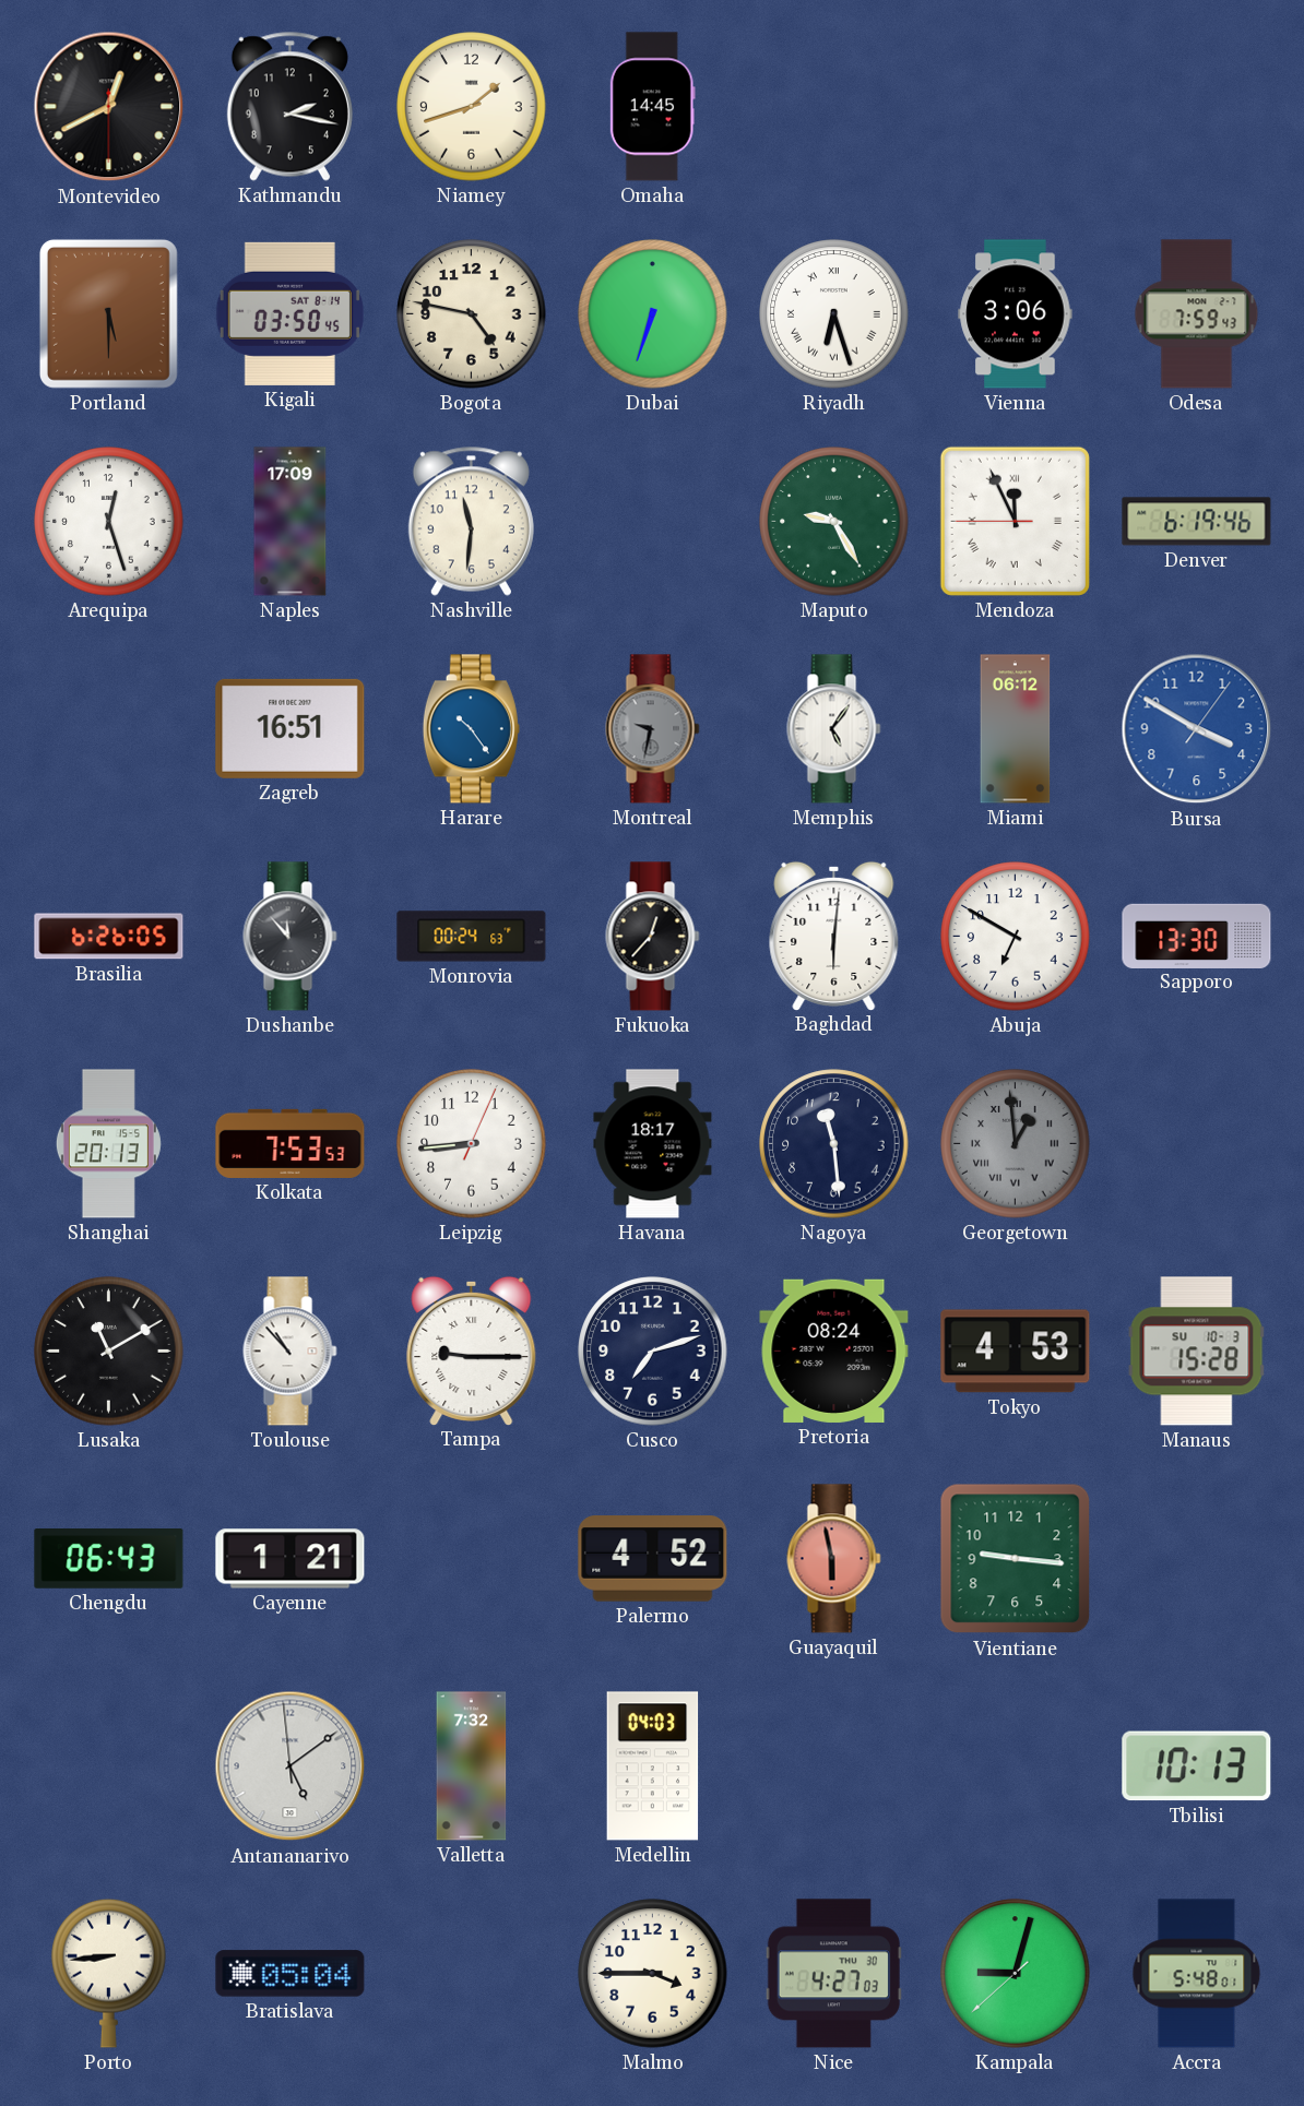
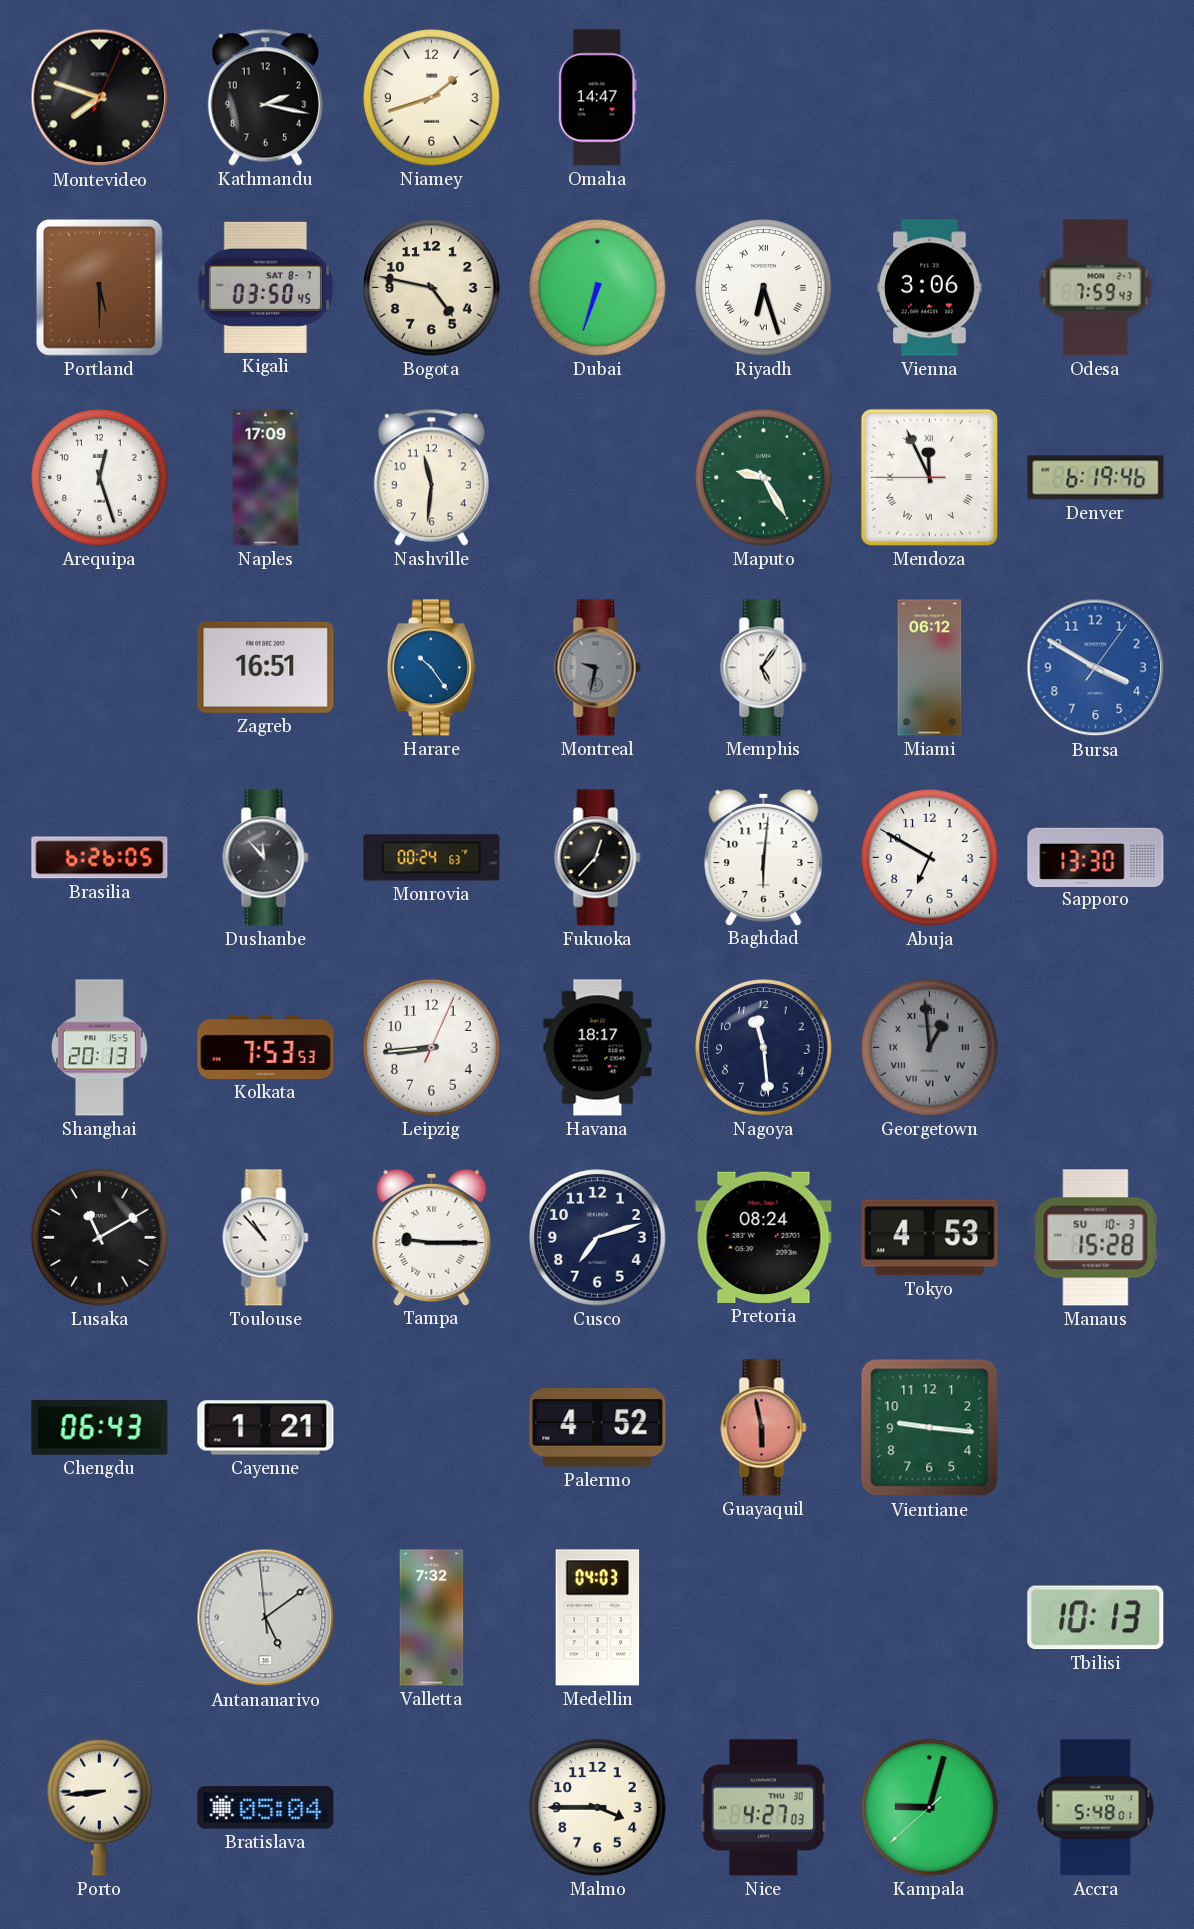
Montevideo: 12:40 -> 7:48 (100, 98)
Omaha: 14:45 -> 14:47 (597, 98)
Kigali date: SAT 8-14 -> SAT 8-7 (265, 287)
